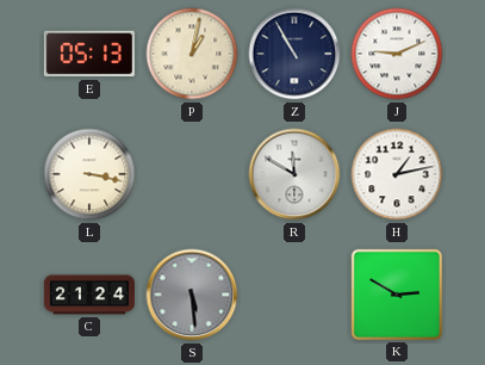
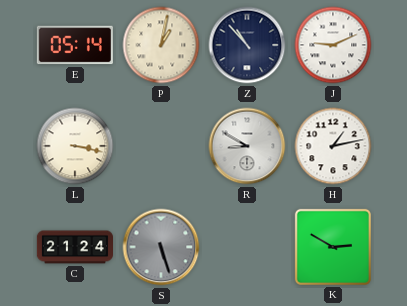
E: 05:13 -> 05:14 (75, 45)
Z: 10:55 -> 10:53 (247, 45)
R: 11:50 -> 8:50 (247, 146)
S: 5:29 -> 5:27 (161, 247)
